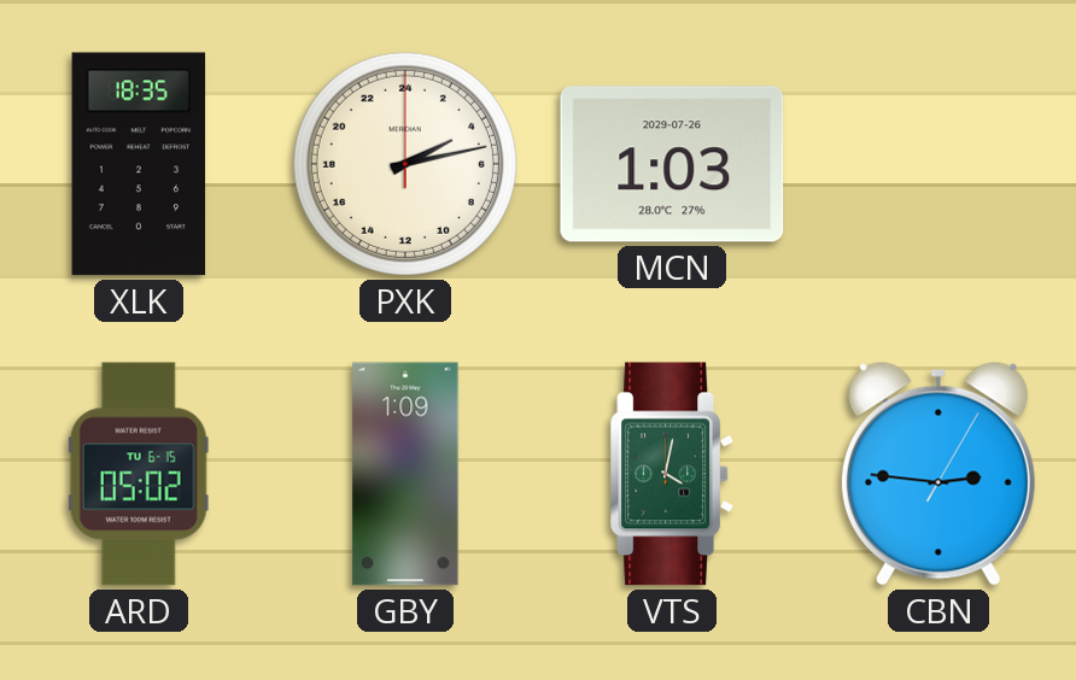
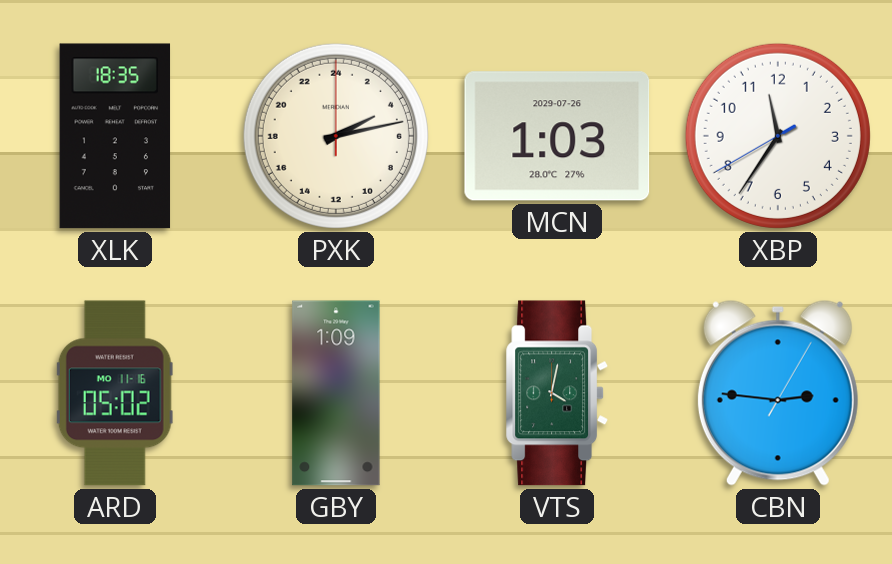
XBP: none -> 11:35 (778, 136)
ARD date: TU 6-15 -> MO 11-16 (115, 393)
